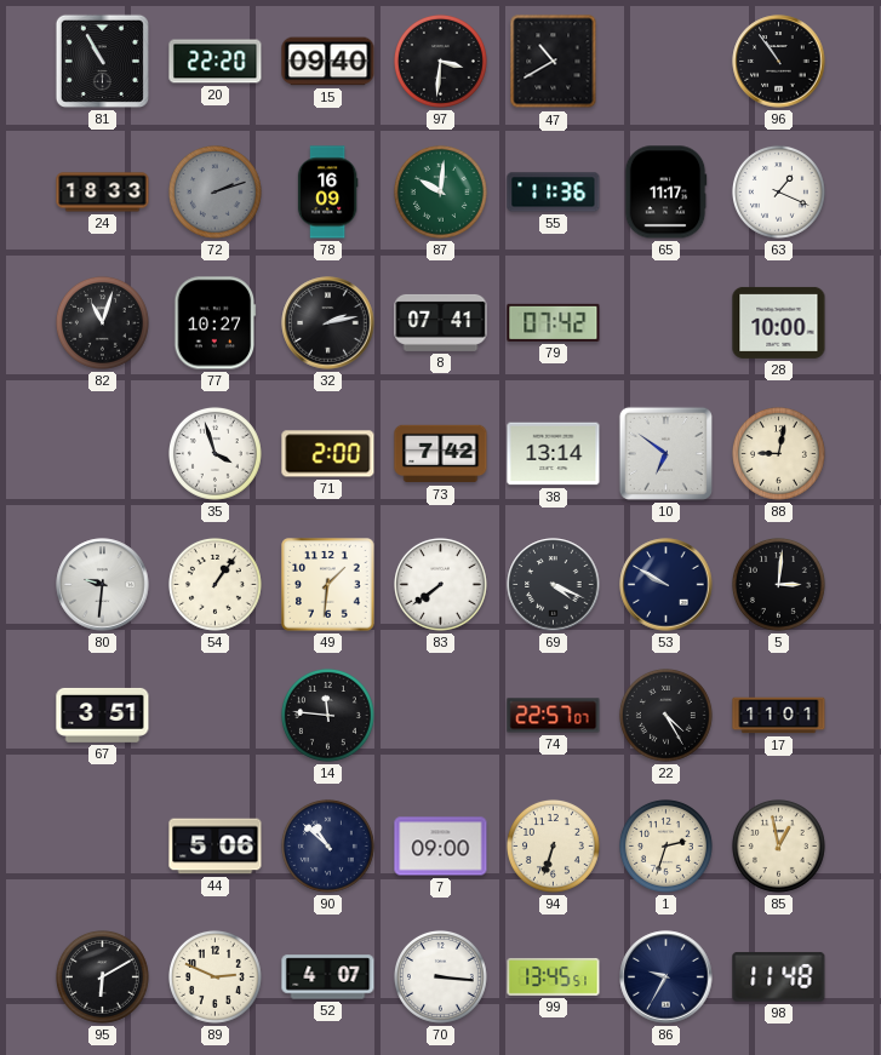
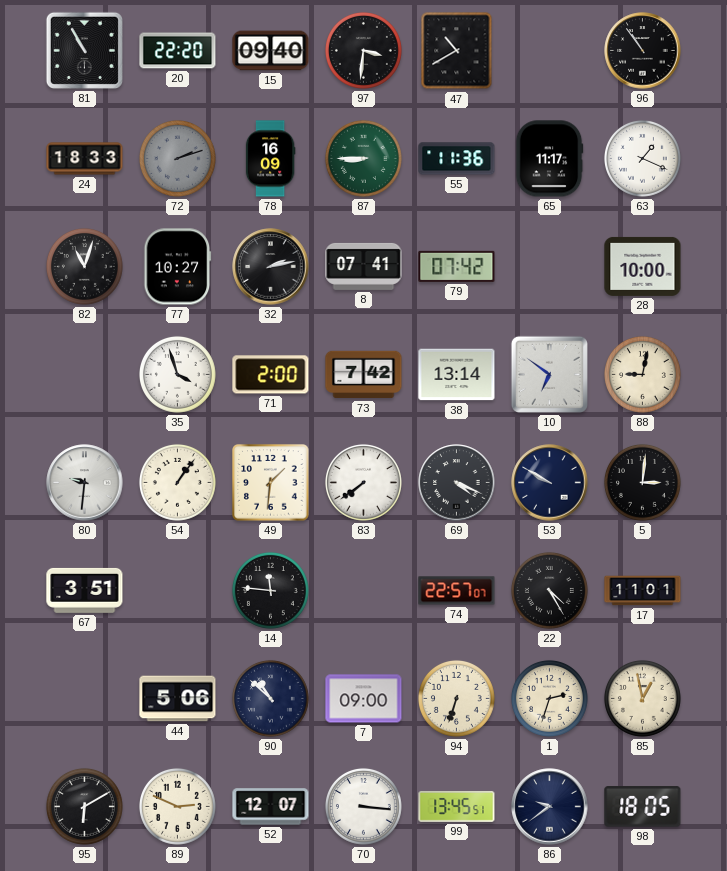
87: 10:01 -> 8:45 (363, 158)
52: 4:07 -> 12:07 (271, 807)
86: 9:35 -> 9:39 (550, 807)
98: 11:48 -> 18:05 (643, 807)
